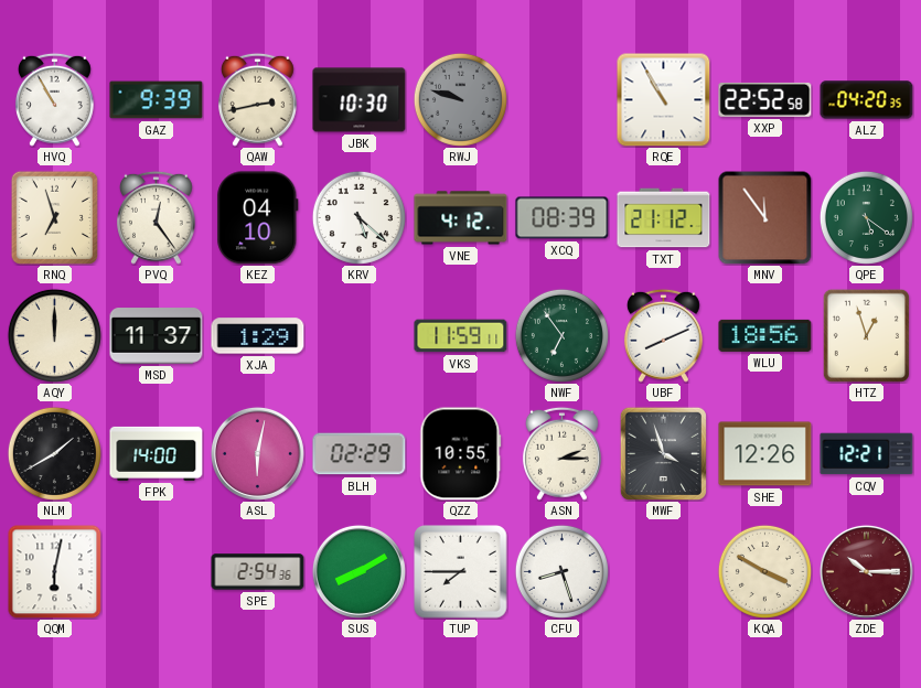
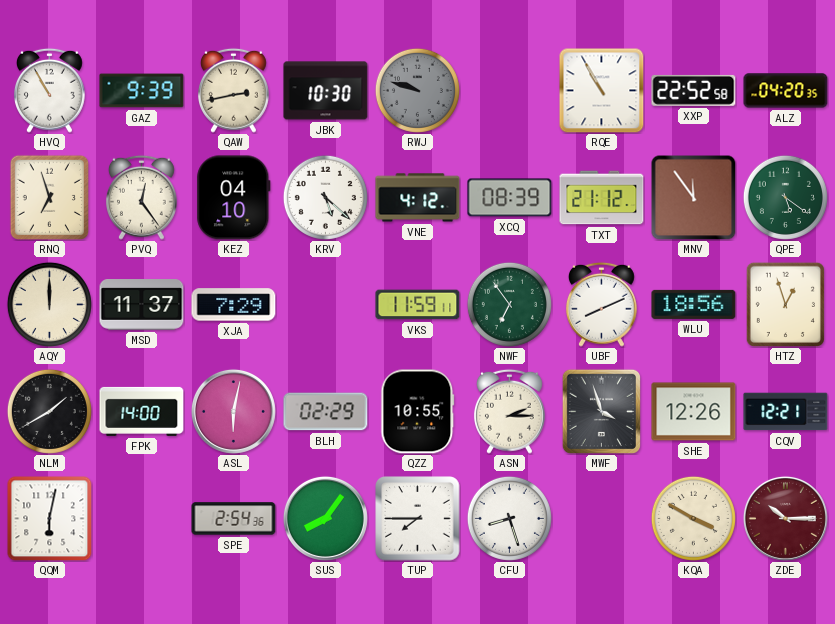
XJA: 1:29 -> 7:29 (234, 305)
SUS: 8:10 -> 8:06 (325, 518)
